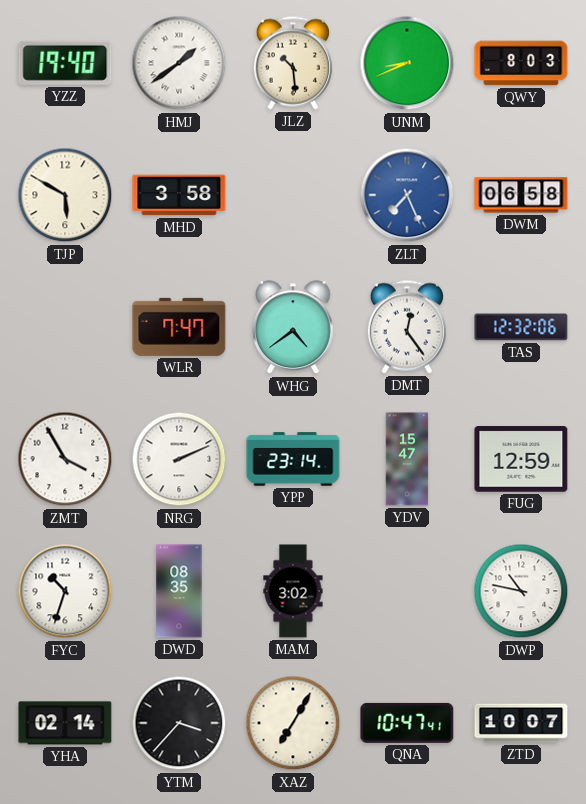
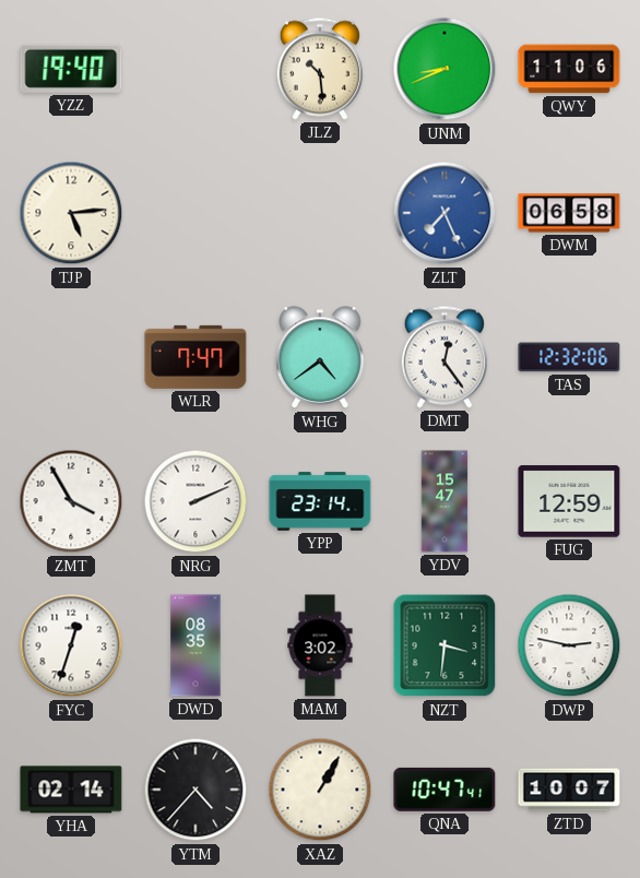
HMJ: 1:39 -> none (179, 63)
QWY: 8:03 -> 11:06 (569, 69)
TJP: 5:50 -> 5:14 (71, 213)
MHD: 3:58 -> none (179, 195)
FYC: 10:33 -> 12:33 (71, 645)
NZT: none -> 3:31 (445, 645)
DWP: 10:47 -> 2:47 (569, 645)
YTM: 3:37 -> 4:37 (195, 790)
XAZ: 7:05 -> 1:05 (320, 790)
